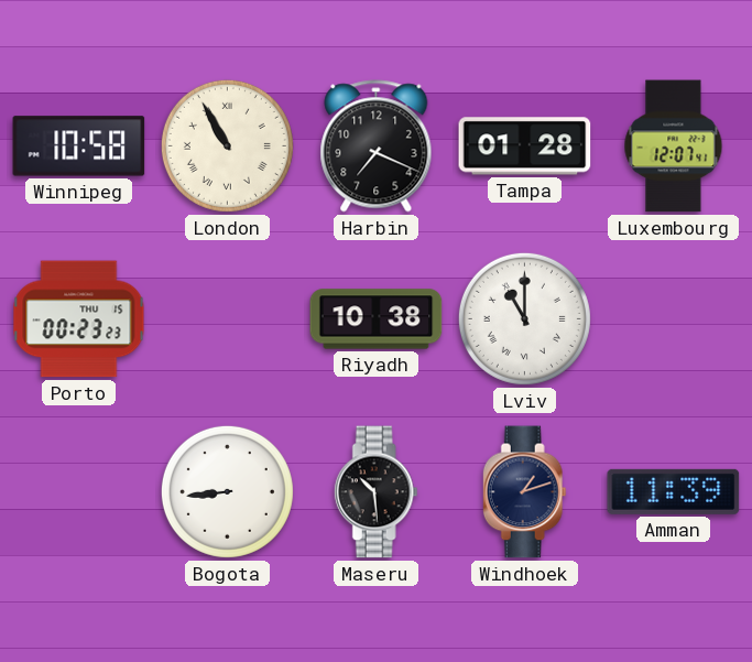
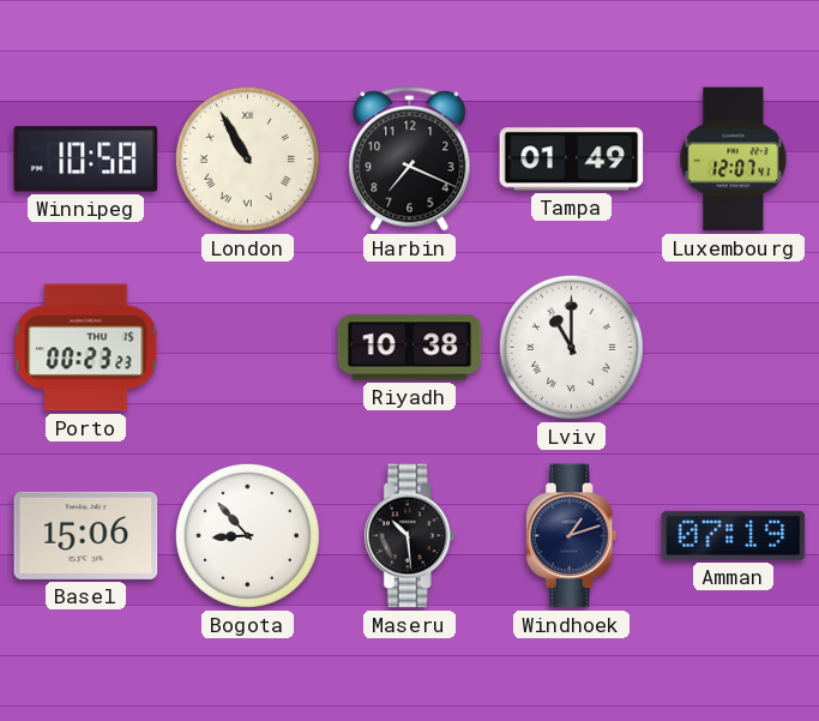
Tampa: 01:28 -> 01:49 (572, 160)
Basel: none -> 15:06 (86, 535)
Bogota: 8:44 -> 8:53 (247, 535)
Amman: 11:39 -> 07:19 (734, 535)
